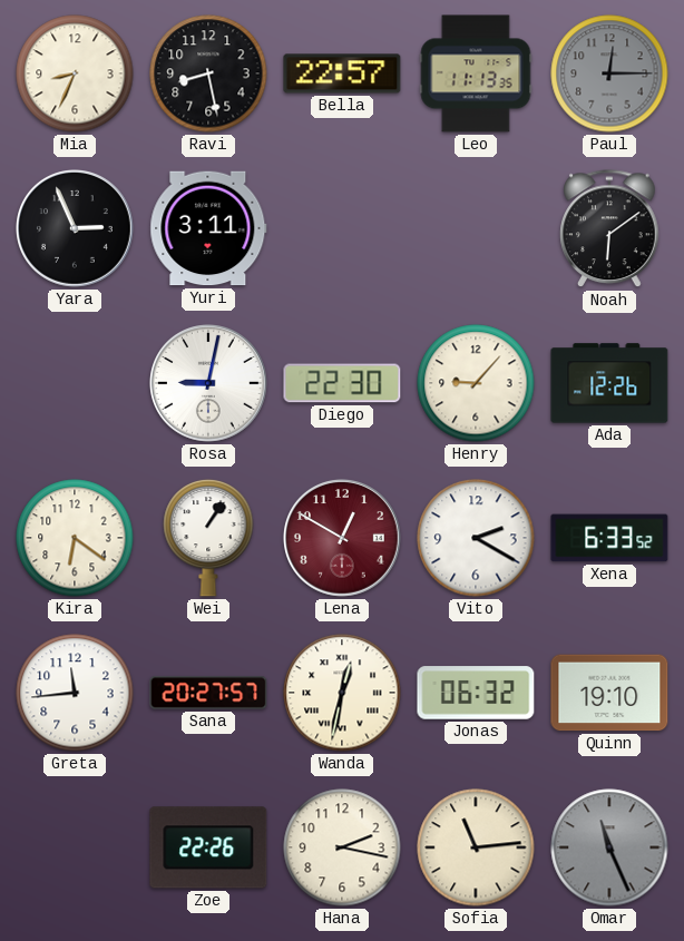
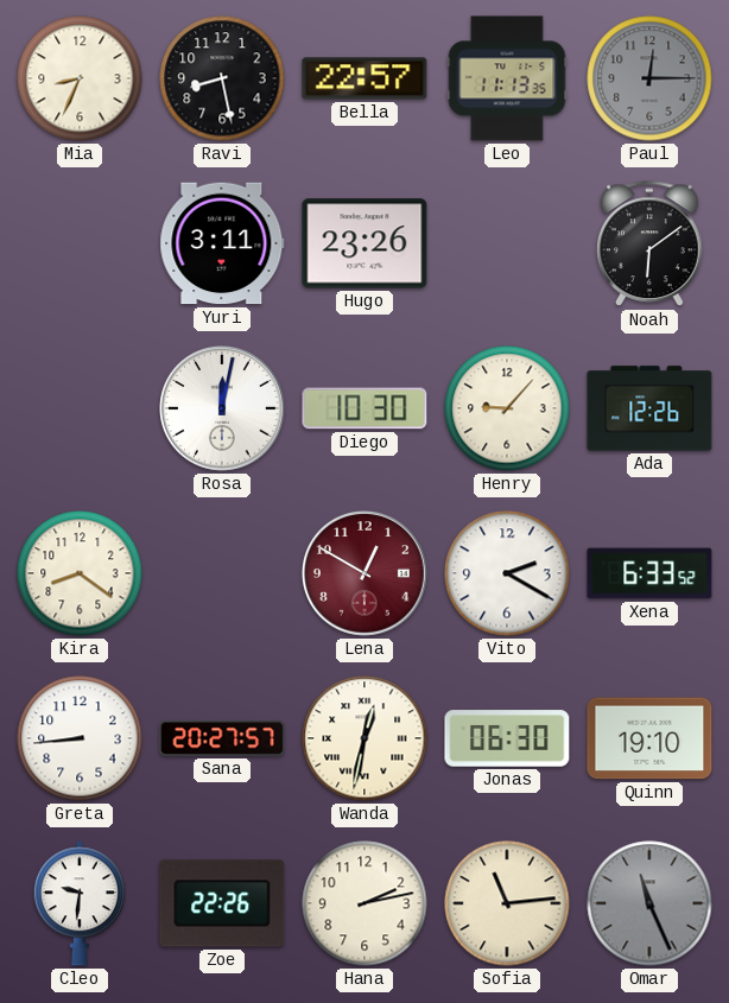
Yara: 2:56 -> none (76, 229)
Hugo: none -> 23:26 (364, 243)
Rosa: 9:02 -> 12:02 (223, 410)
Diego: 22:30 -> 10:30 (364, 408)
Kira: 6:21 -> 8:21 (80, 573)
Wei: 1:06 -> none (208, 538)
Greta: 11:44 -> 8:44 (80, 738)
Jonas: 06:32 -> 06:30 (507, 738)
Cleo: none -> 9:31 (80, 903)
Hana: 2:17 -> 2:13 (364, 903)
